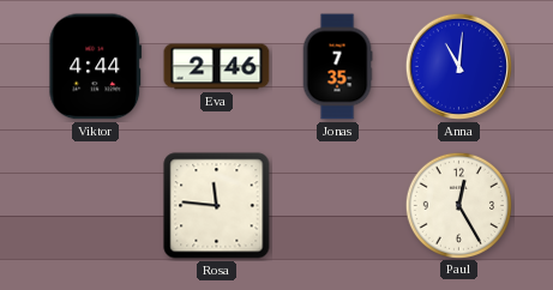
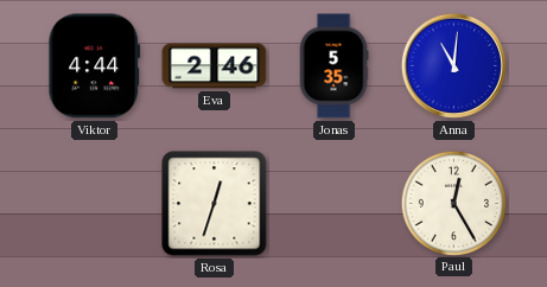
Jonas: 7:35 -> 5:35 (333, 66)
Rosa: 11:46 -> 12:33 (215, 204)
